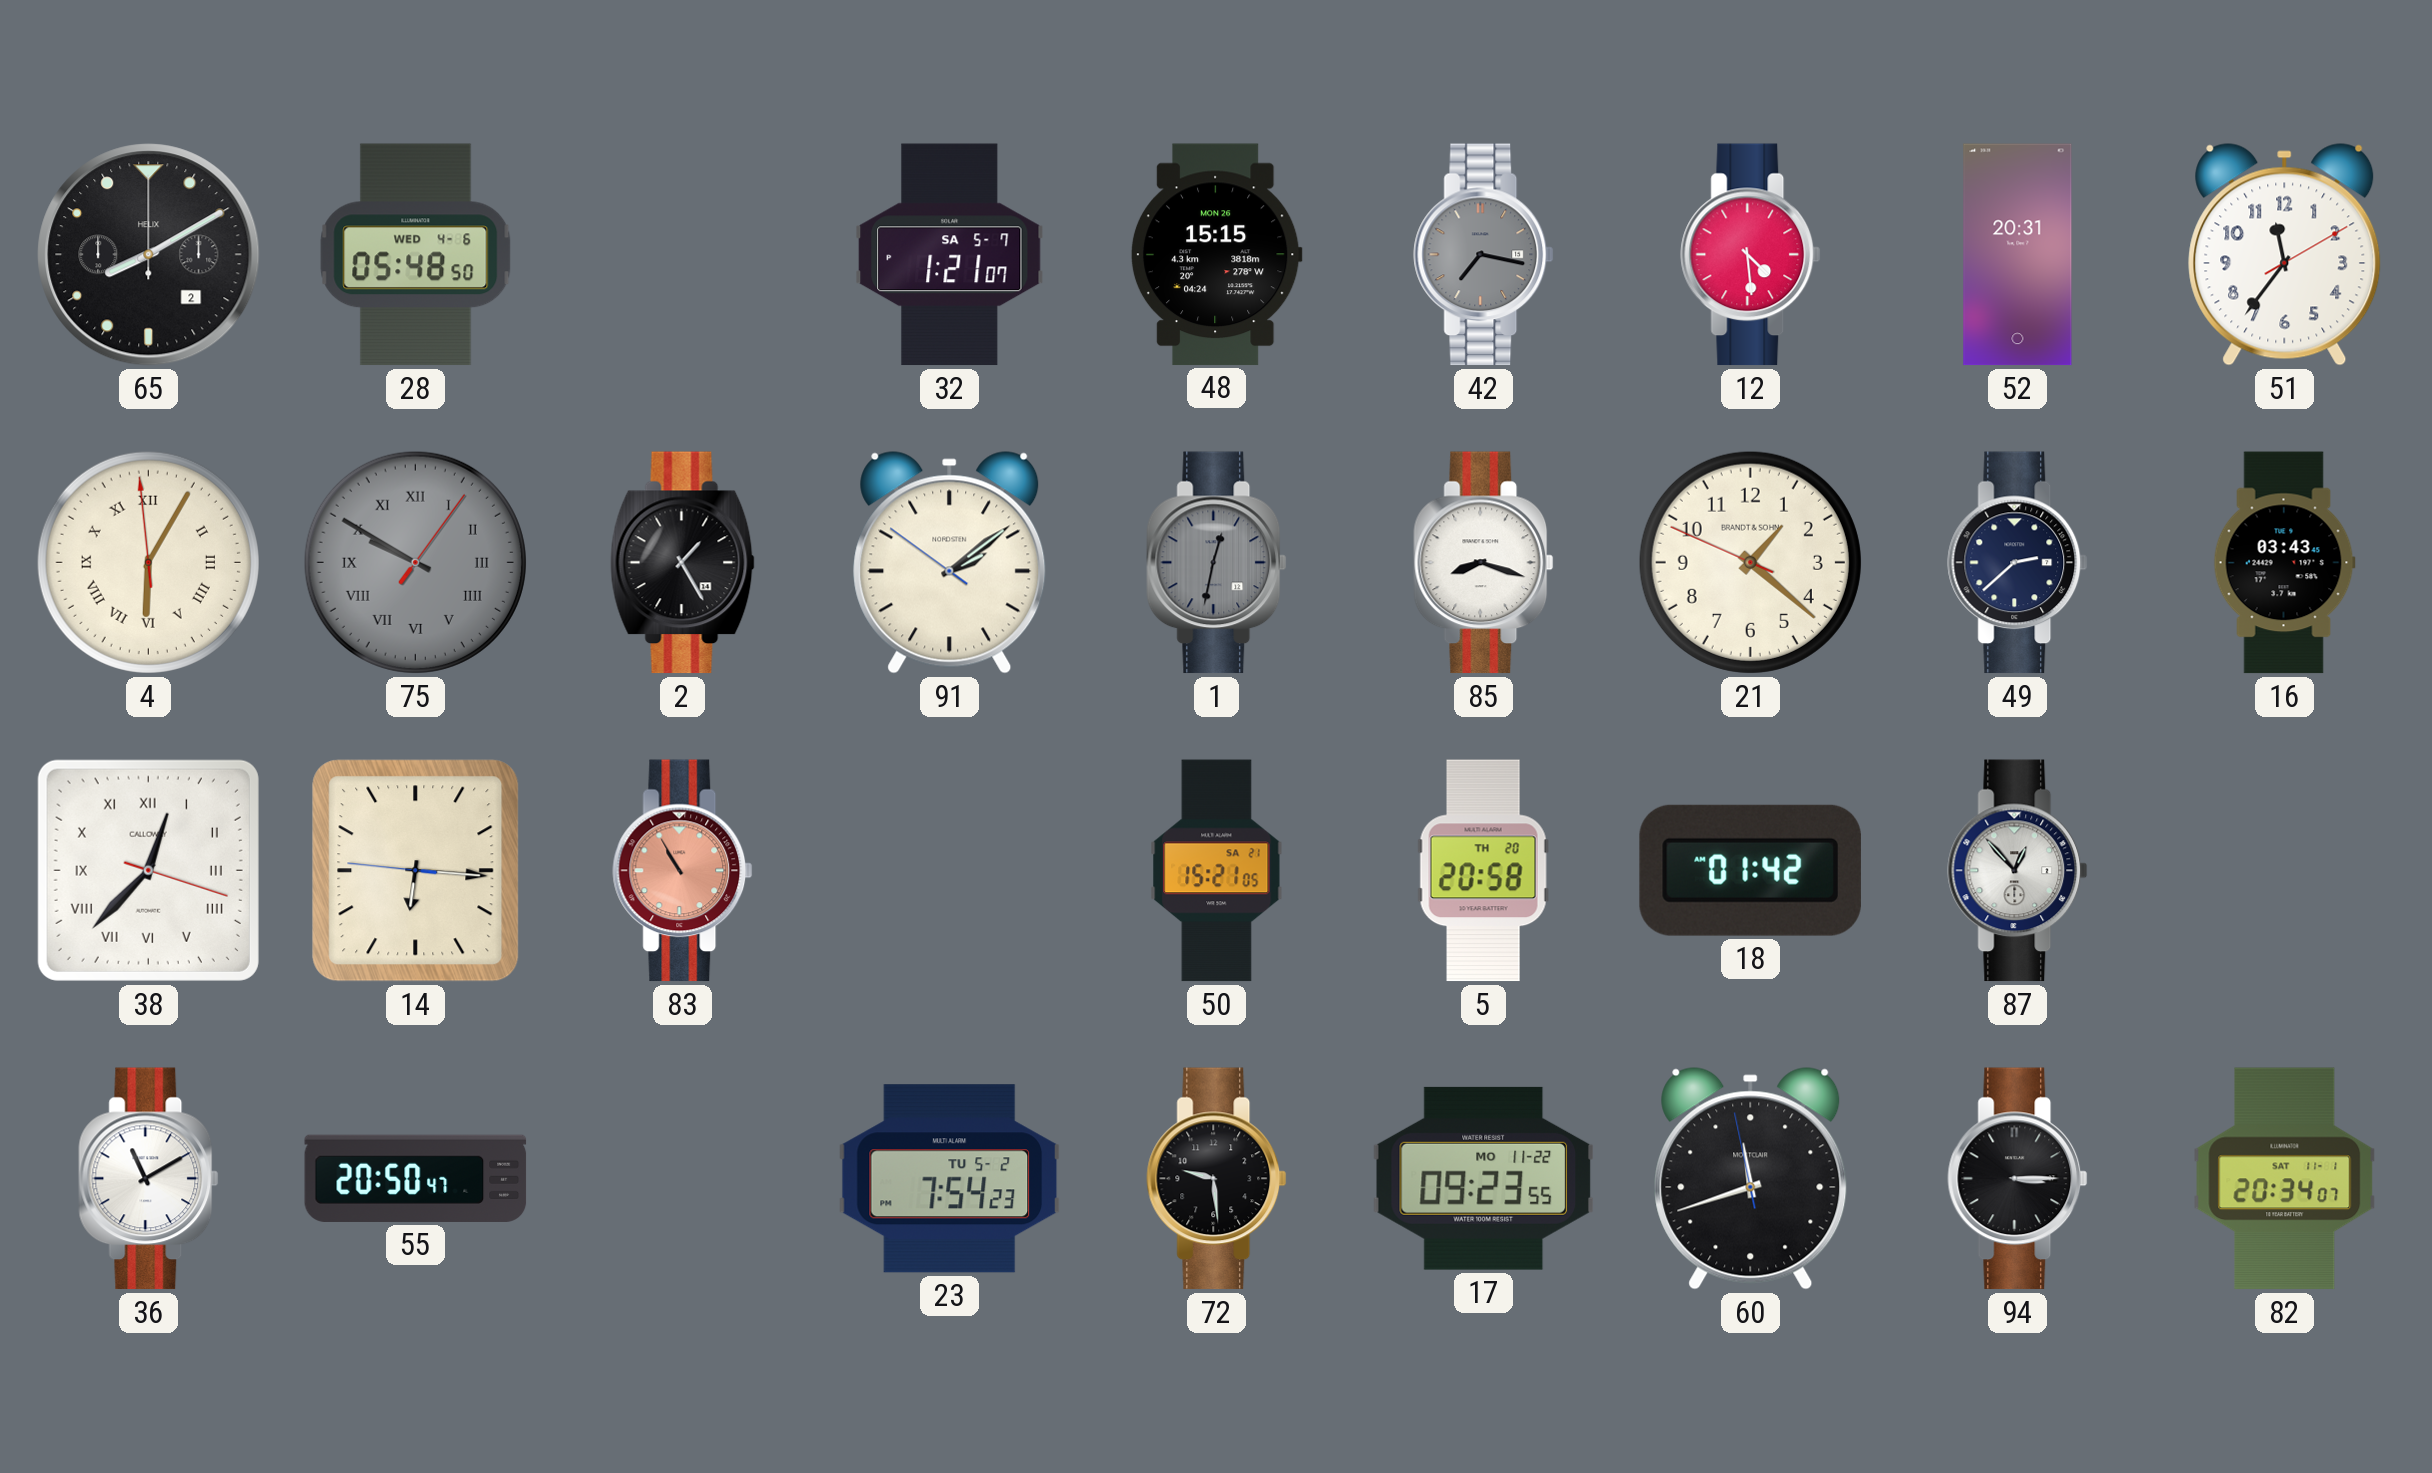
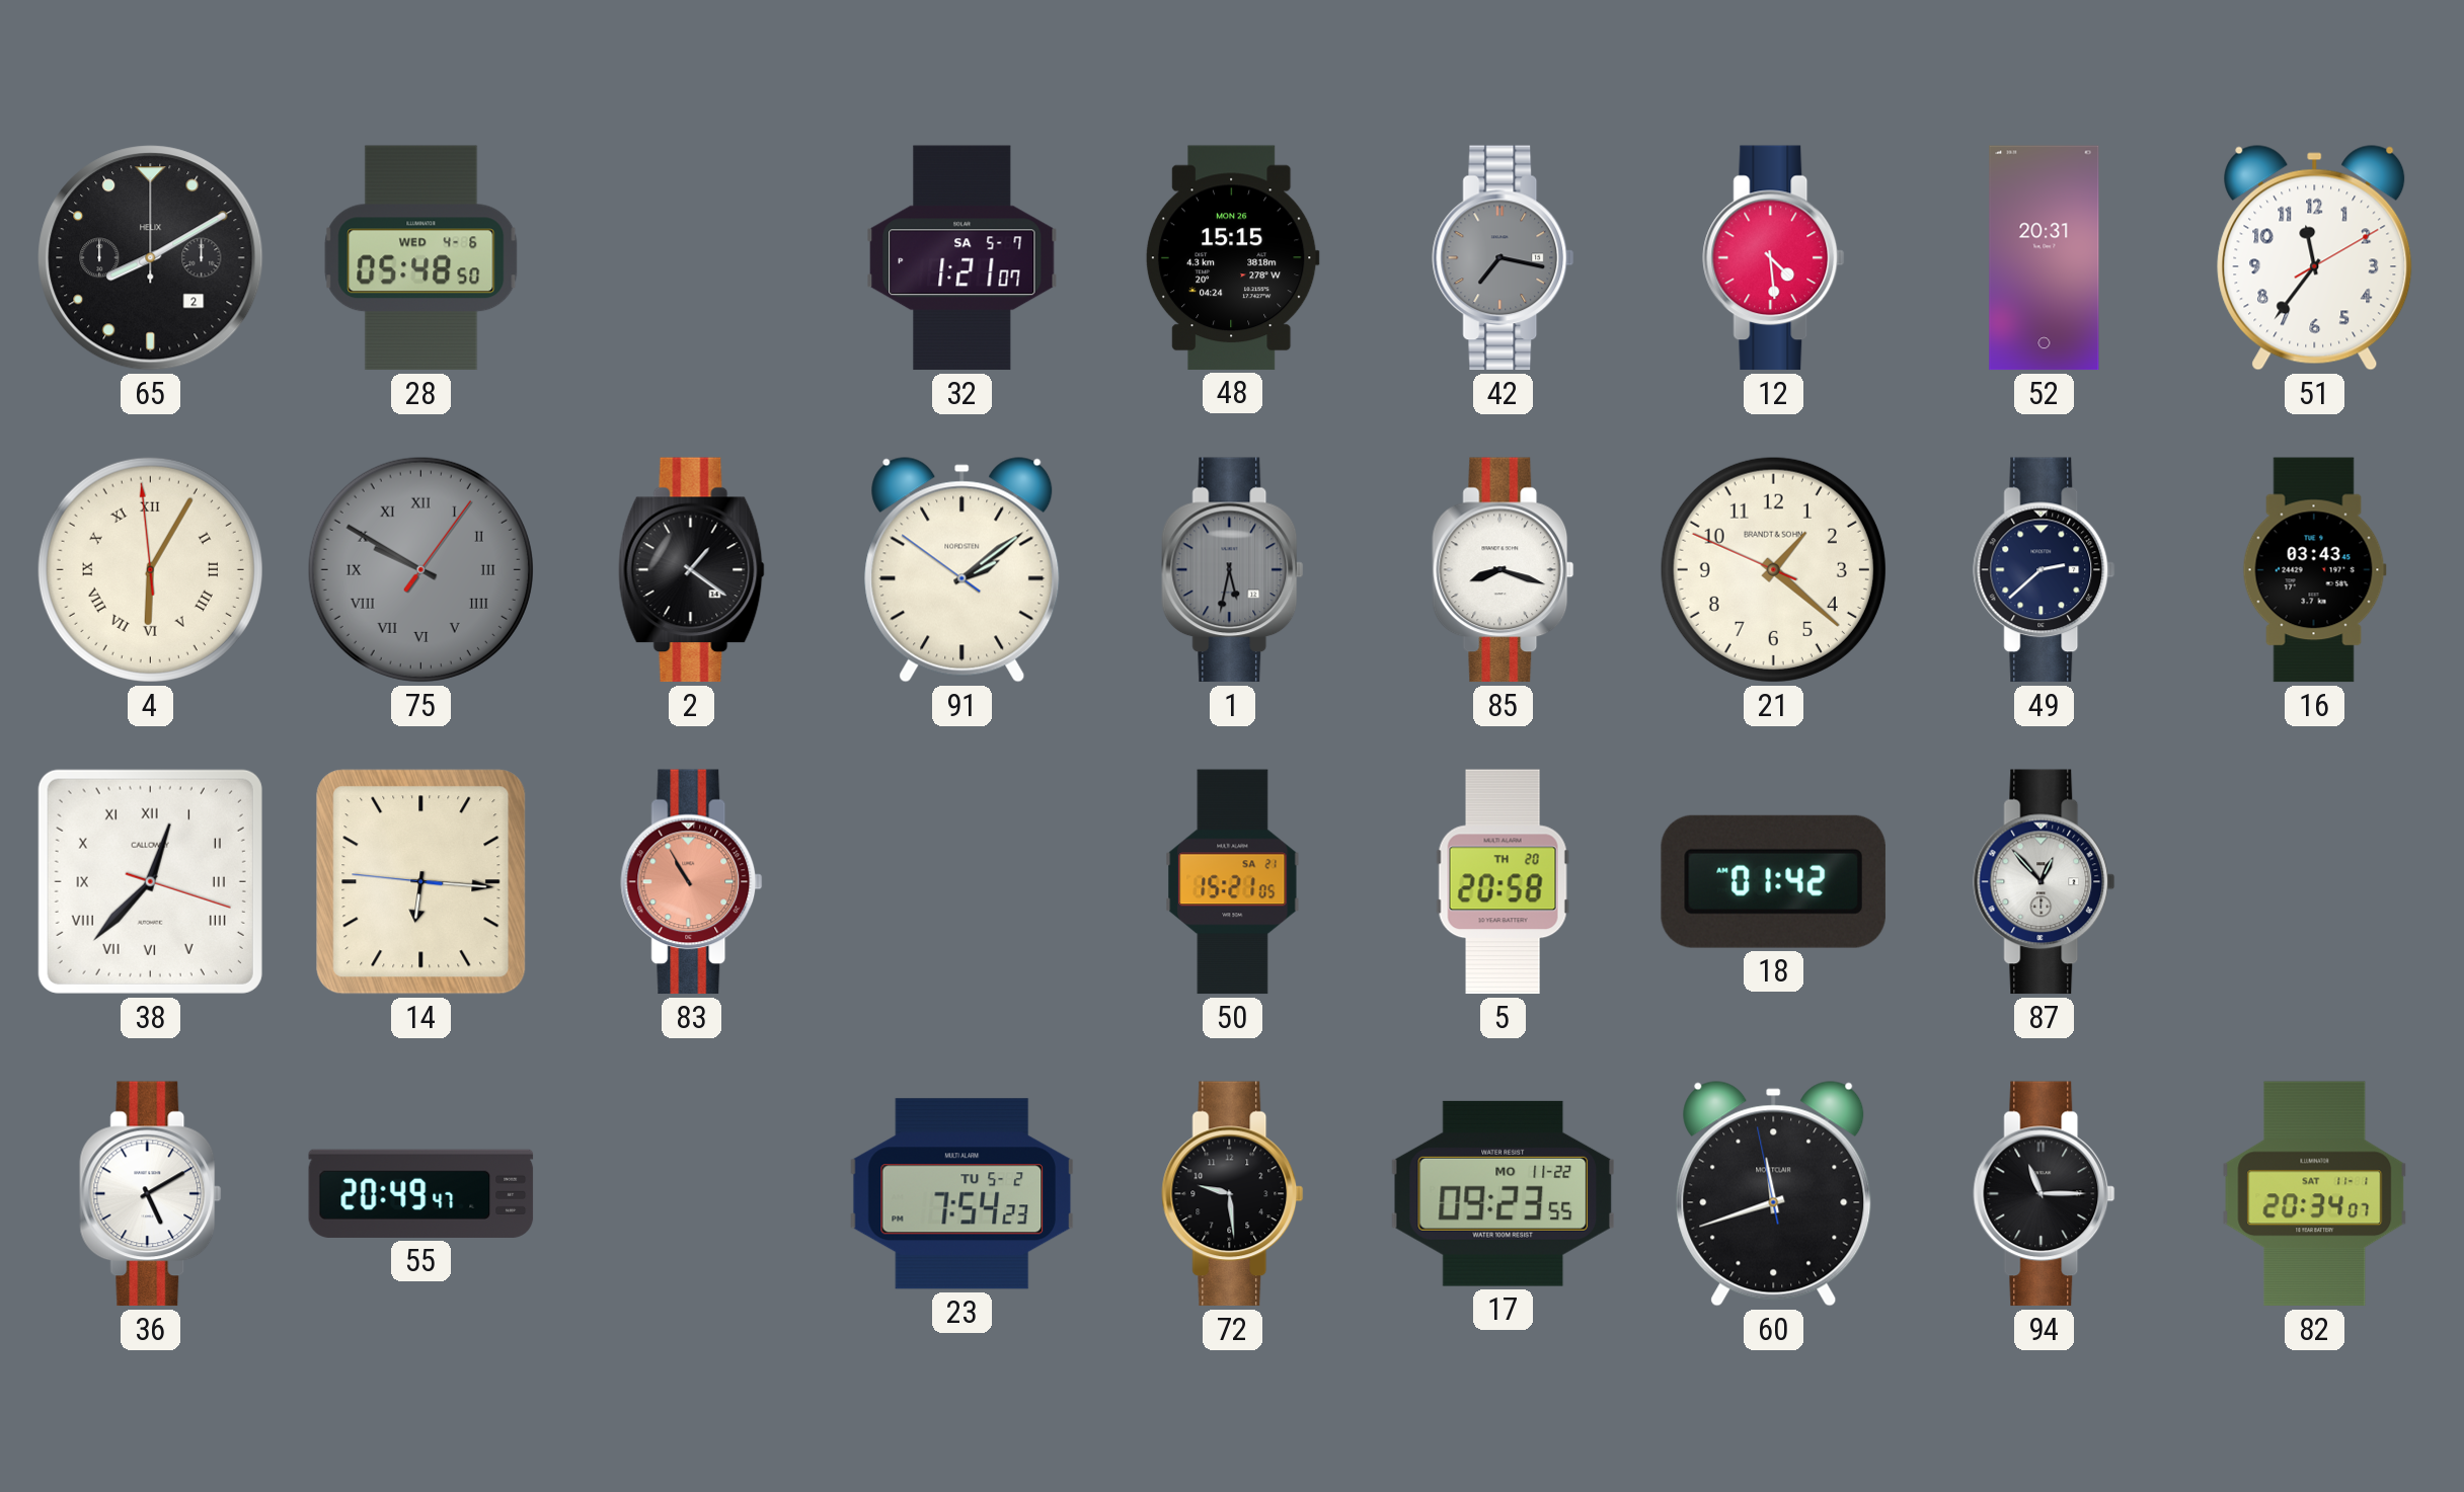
2: 1:25 -> 1:21 (691, 570)
1: 12:32 -> 5:32 (1233, 570)
36: 11:10 -> 5:10 (151, 1194)
55: 20:50 -> 20:49 (421, 1193)
94: 3:15 -> 11:15 (2045, 1194)
